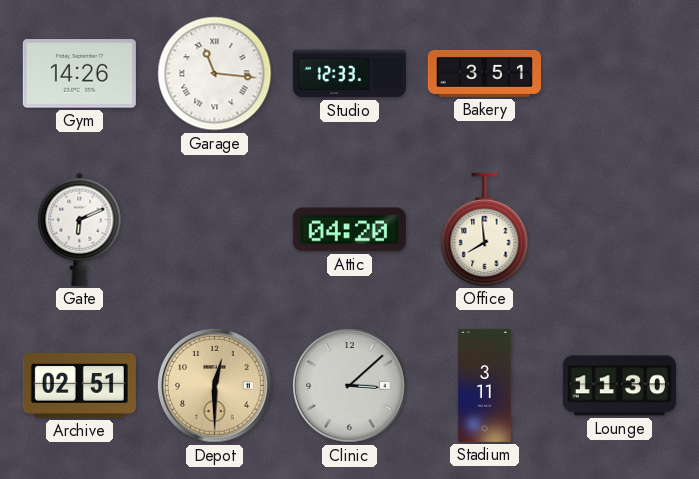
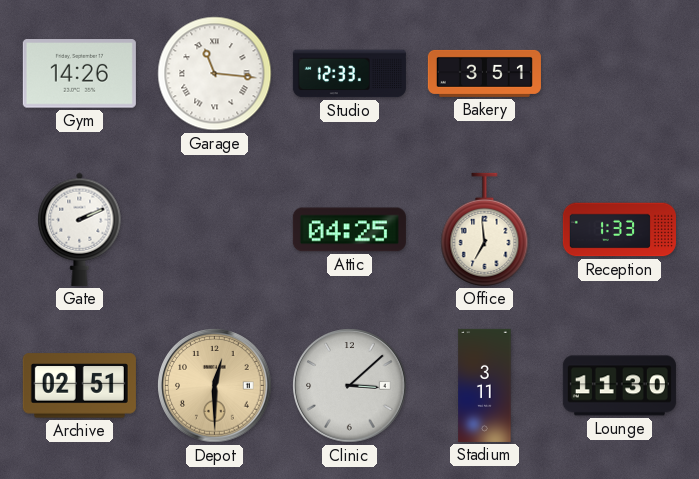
Gate: 6:11 -> 2:11 (80, 229)
Attic: 04:20 -> 04:25 (349, 230)
Office: 7:59 -> 6:59 (485, 229)
Reception: none -> 1:33 (619, 230)
